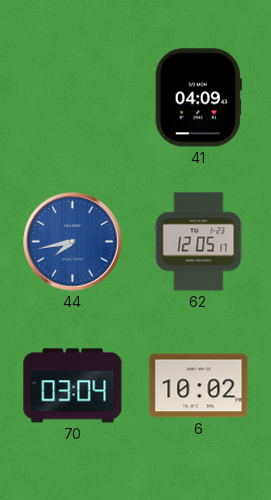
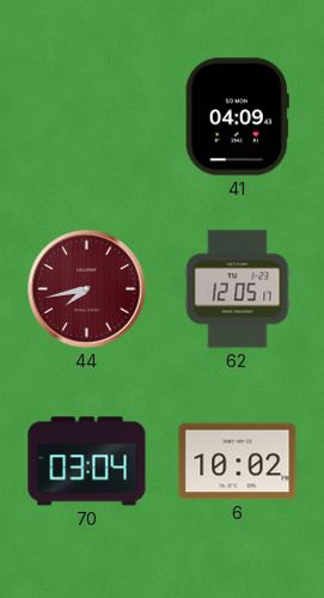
44 dial: blue -> burgundy (87, 289)
